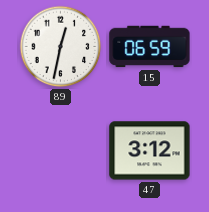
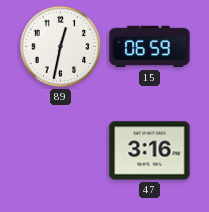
47: 3:12 -> 3:16 (150, 151)
